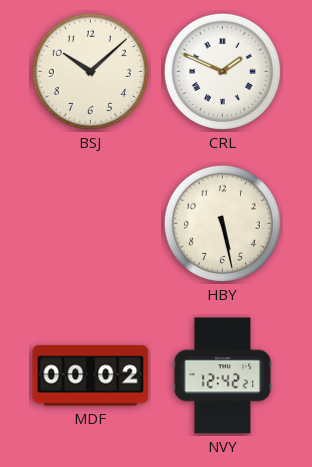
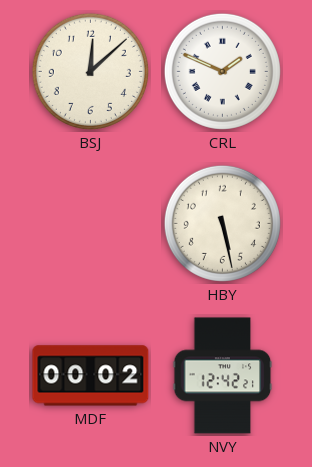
BSJ: 10:08 -> 12:08 (90, 71)
